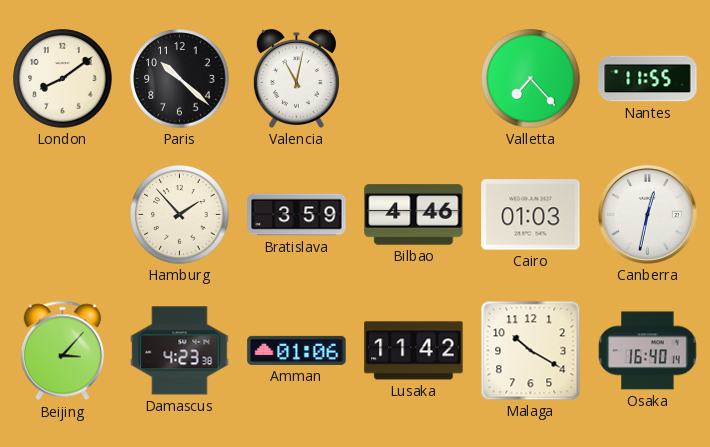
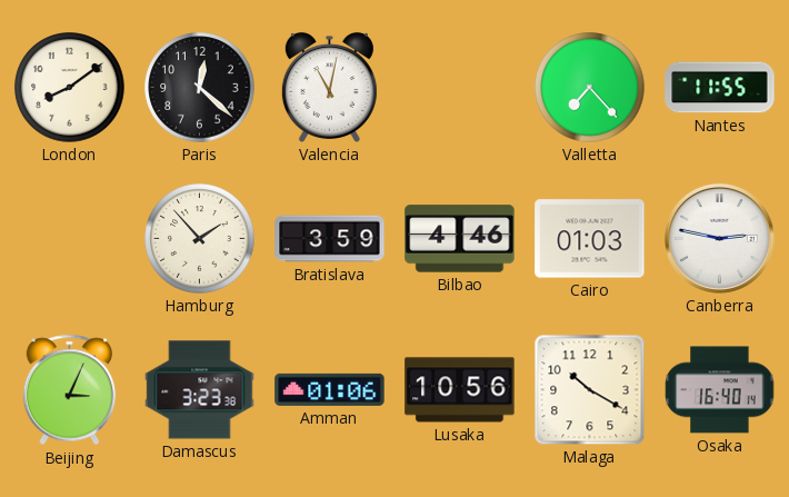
Paris: 10:22 -> 12:22 (200, 88)
Canberra: 12:32 -> 2:47 (719, 238)
Beijing: 3:07 -> 3:04 (70, 390)
Damascus: 4:23 -> 3:23 (200, 390)
Lusaka: 11:42 -> 10:56 (460, 390)
